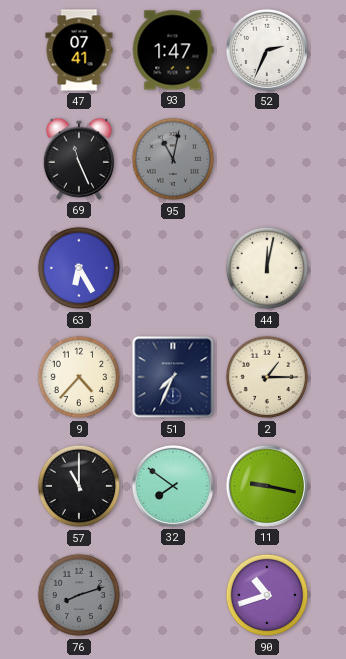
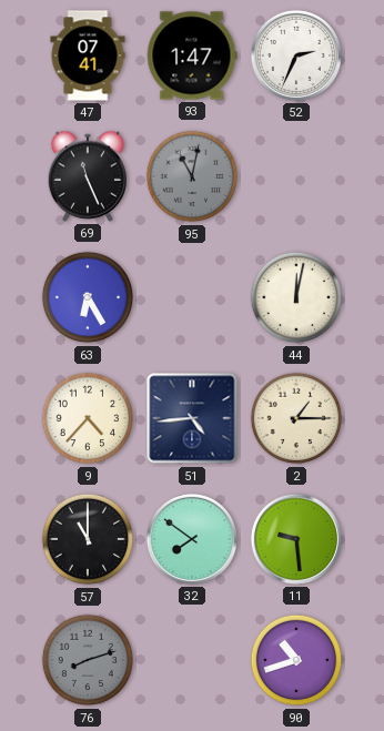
51: 7:34 -> 4:44 (192, 418)
11: 9:17 -> 9:29 (296, 539)
